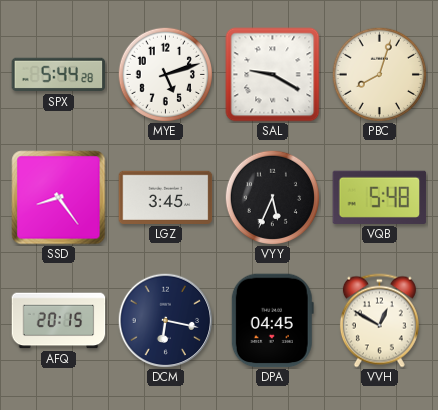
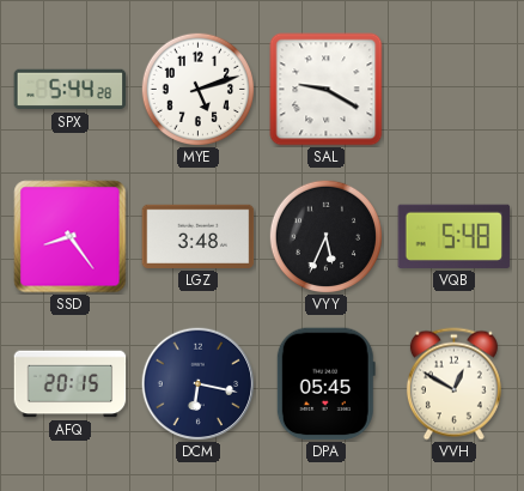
PBC: 8:03 -> none (379, 74)
LGZ: 3:45 -> 3:48 (199, 236)
DPA: 04:45 -> 05:45 (325, 384)
